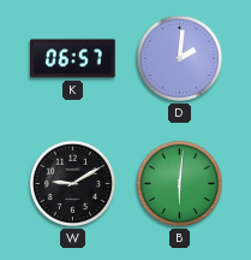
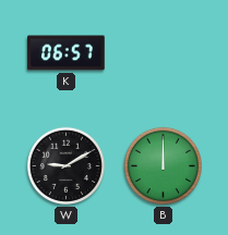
D: 2:01 -> none (179, 58)
B: 6:01 -> 12:00 (163, 165)
